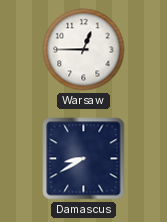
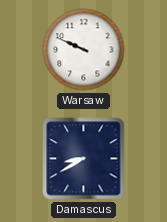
Warsaw: 12:45 -> 9:49 (84, 50)
